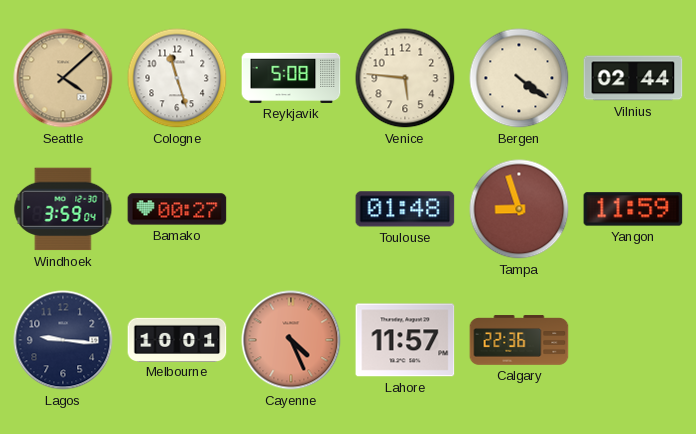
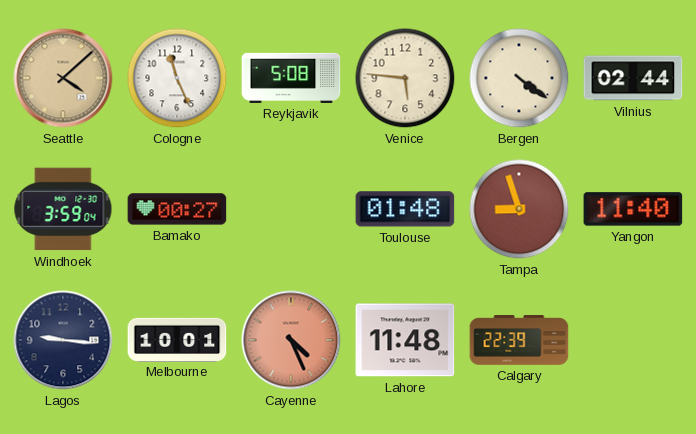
Cologne: 11:27 -> 11:26 (177, 78)
Yangon: 11:59 -> 11:40 (633, 209)
Lahore: 11:57 -> 11:48 (405, 340)
Calgary: 22:36 -> 22:39 (519, 340)
